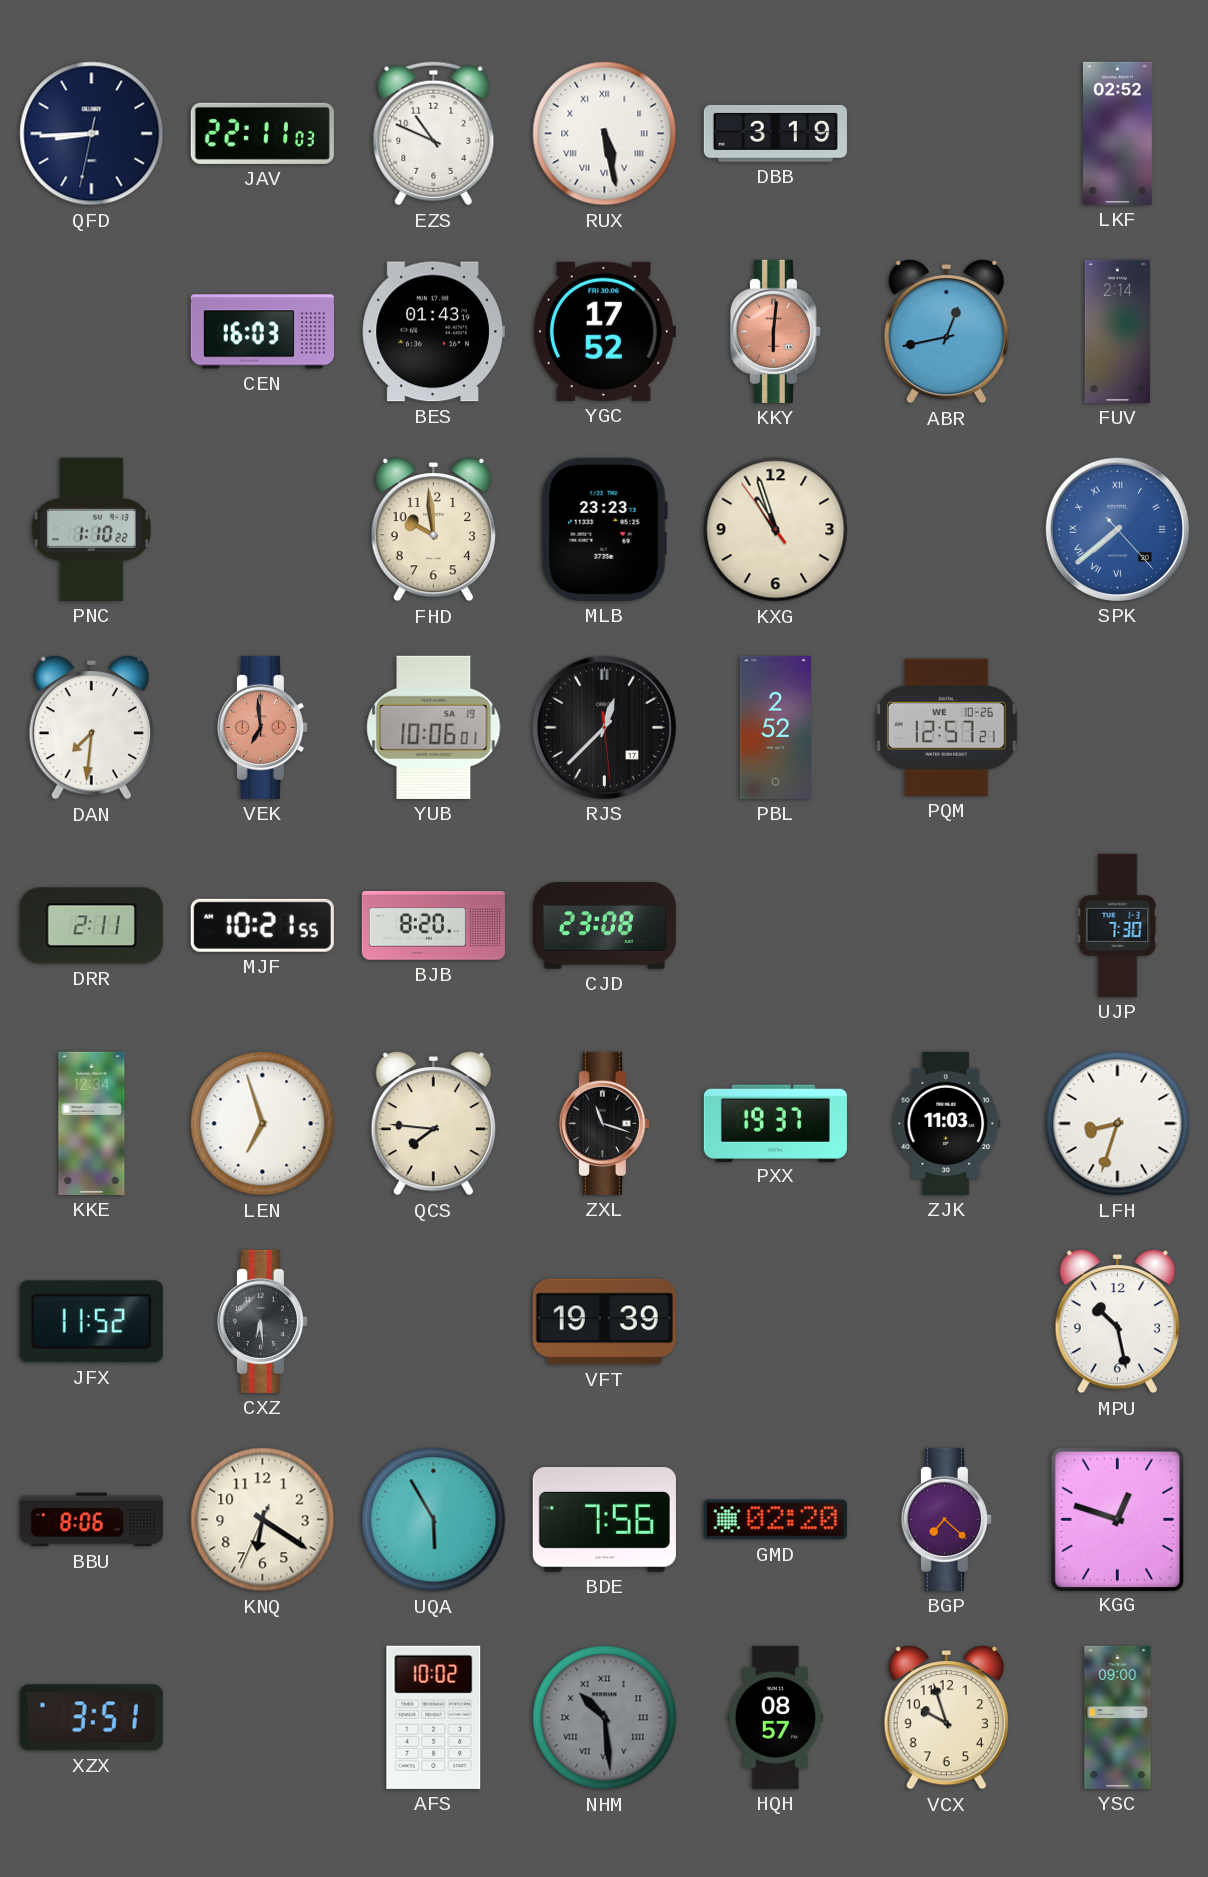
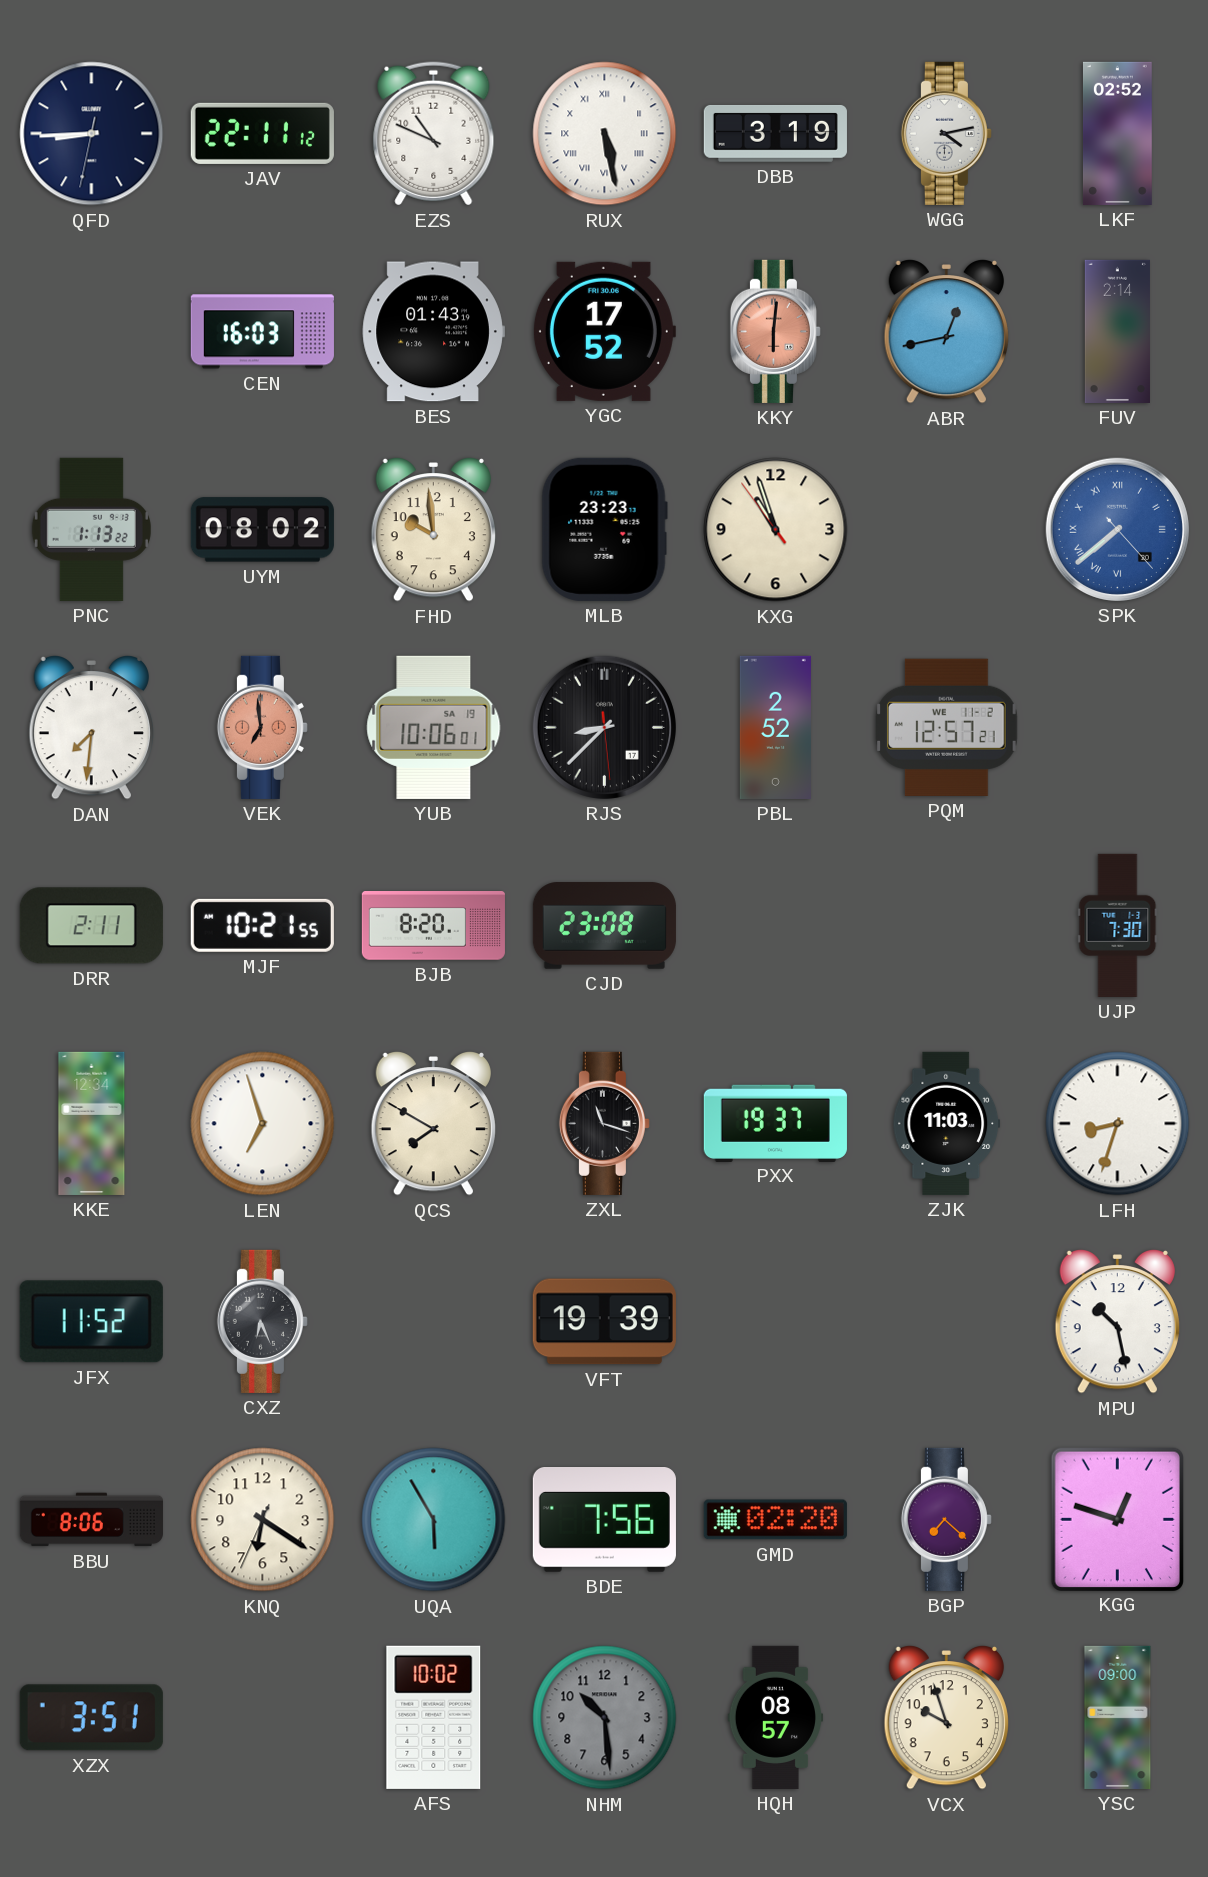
JAV: 22:11:03 -> 22:11:12 (262, 133)
WGG: none -> 4:13 (946, 133)
PNC: 1:10 -> 1:13 (91, 529)
UYM: none -> 08:02 (262, 530)
RJS: 12:37 -> 8:37 (604, 727)
PQM date: WE 10-26 -> WE 11-2 (947, 727)
QCS: 7:46 -> 7:50 (433, 1123)
CXZ: 6:29 -> 6:26 (262, 1321)
NHM numerals: Roman -> Arabic (605, 1718)
